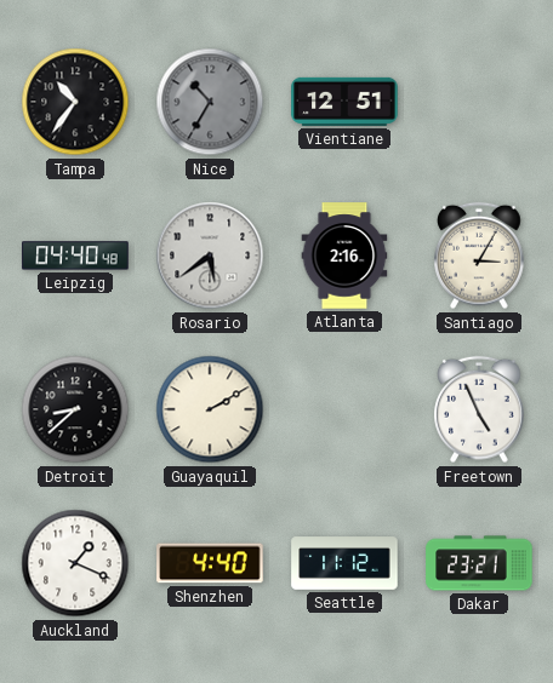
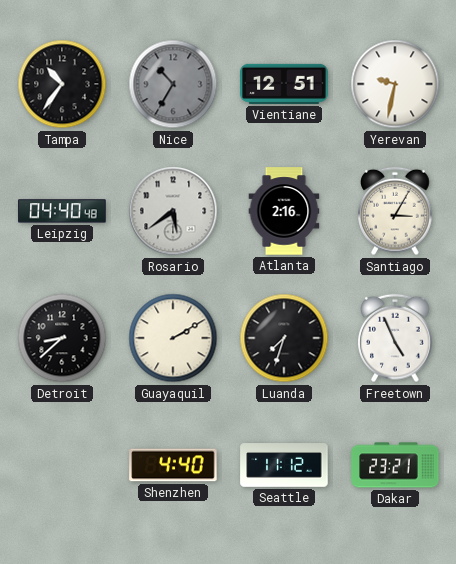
Yerevan: none -> 9:32 (395, 84)
Luanda: none -> 7:33 (284, 338)
Auckland: 1:19 -> none (75, 563)
